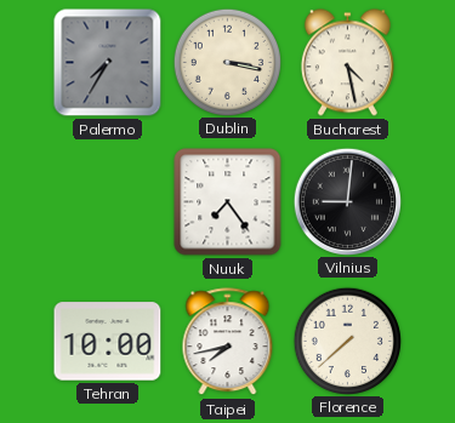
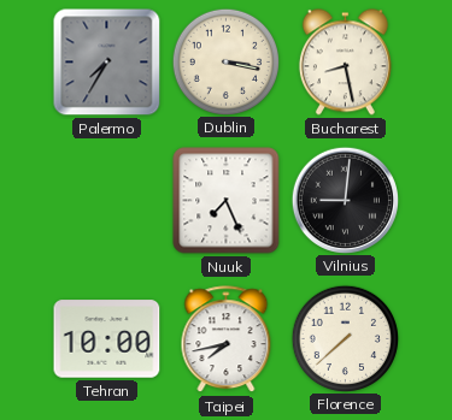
Bucharest: 4:28 -> 8:28 (345, 63)
Nuuk: 7:24 -> 7:26 (227, 201)
